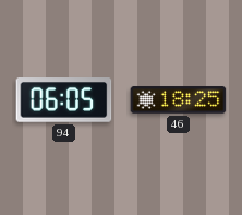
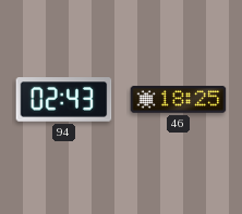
94: 06:05 -> 02:43 (64, 100)
